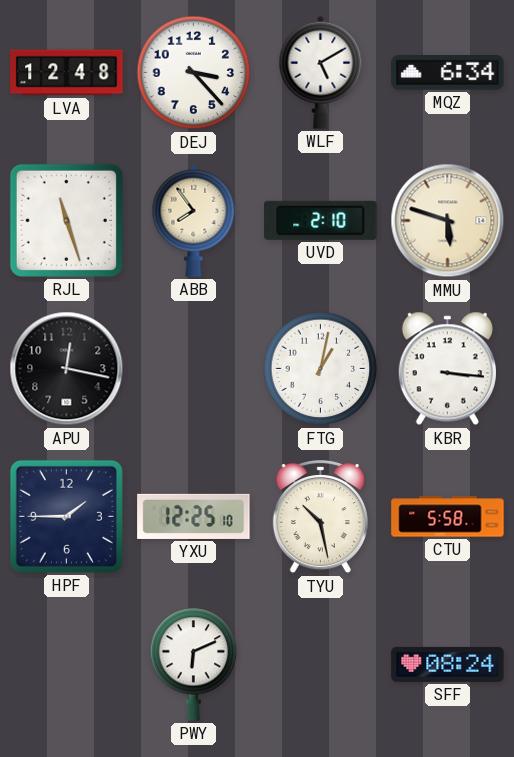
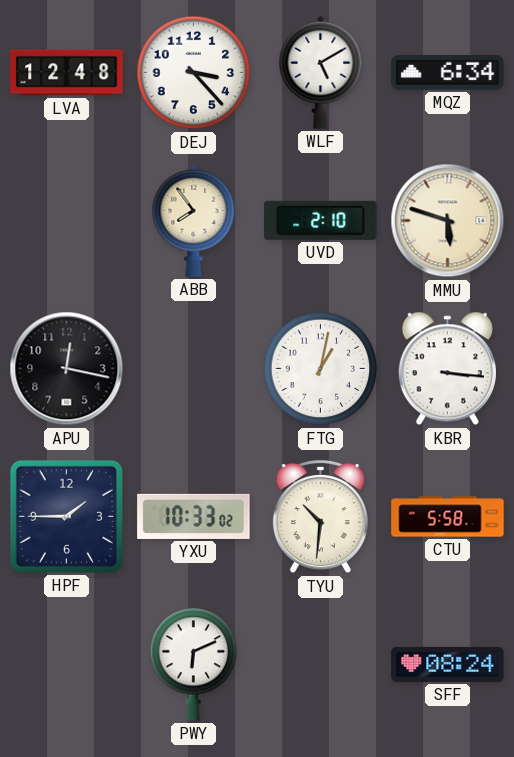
RJL: 11:27 -> none (66, 220)
YXU: 12:25 -> 10:33 (194, 516)
TYU: 10:28 -> 10:31 (320, 517)
